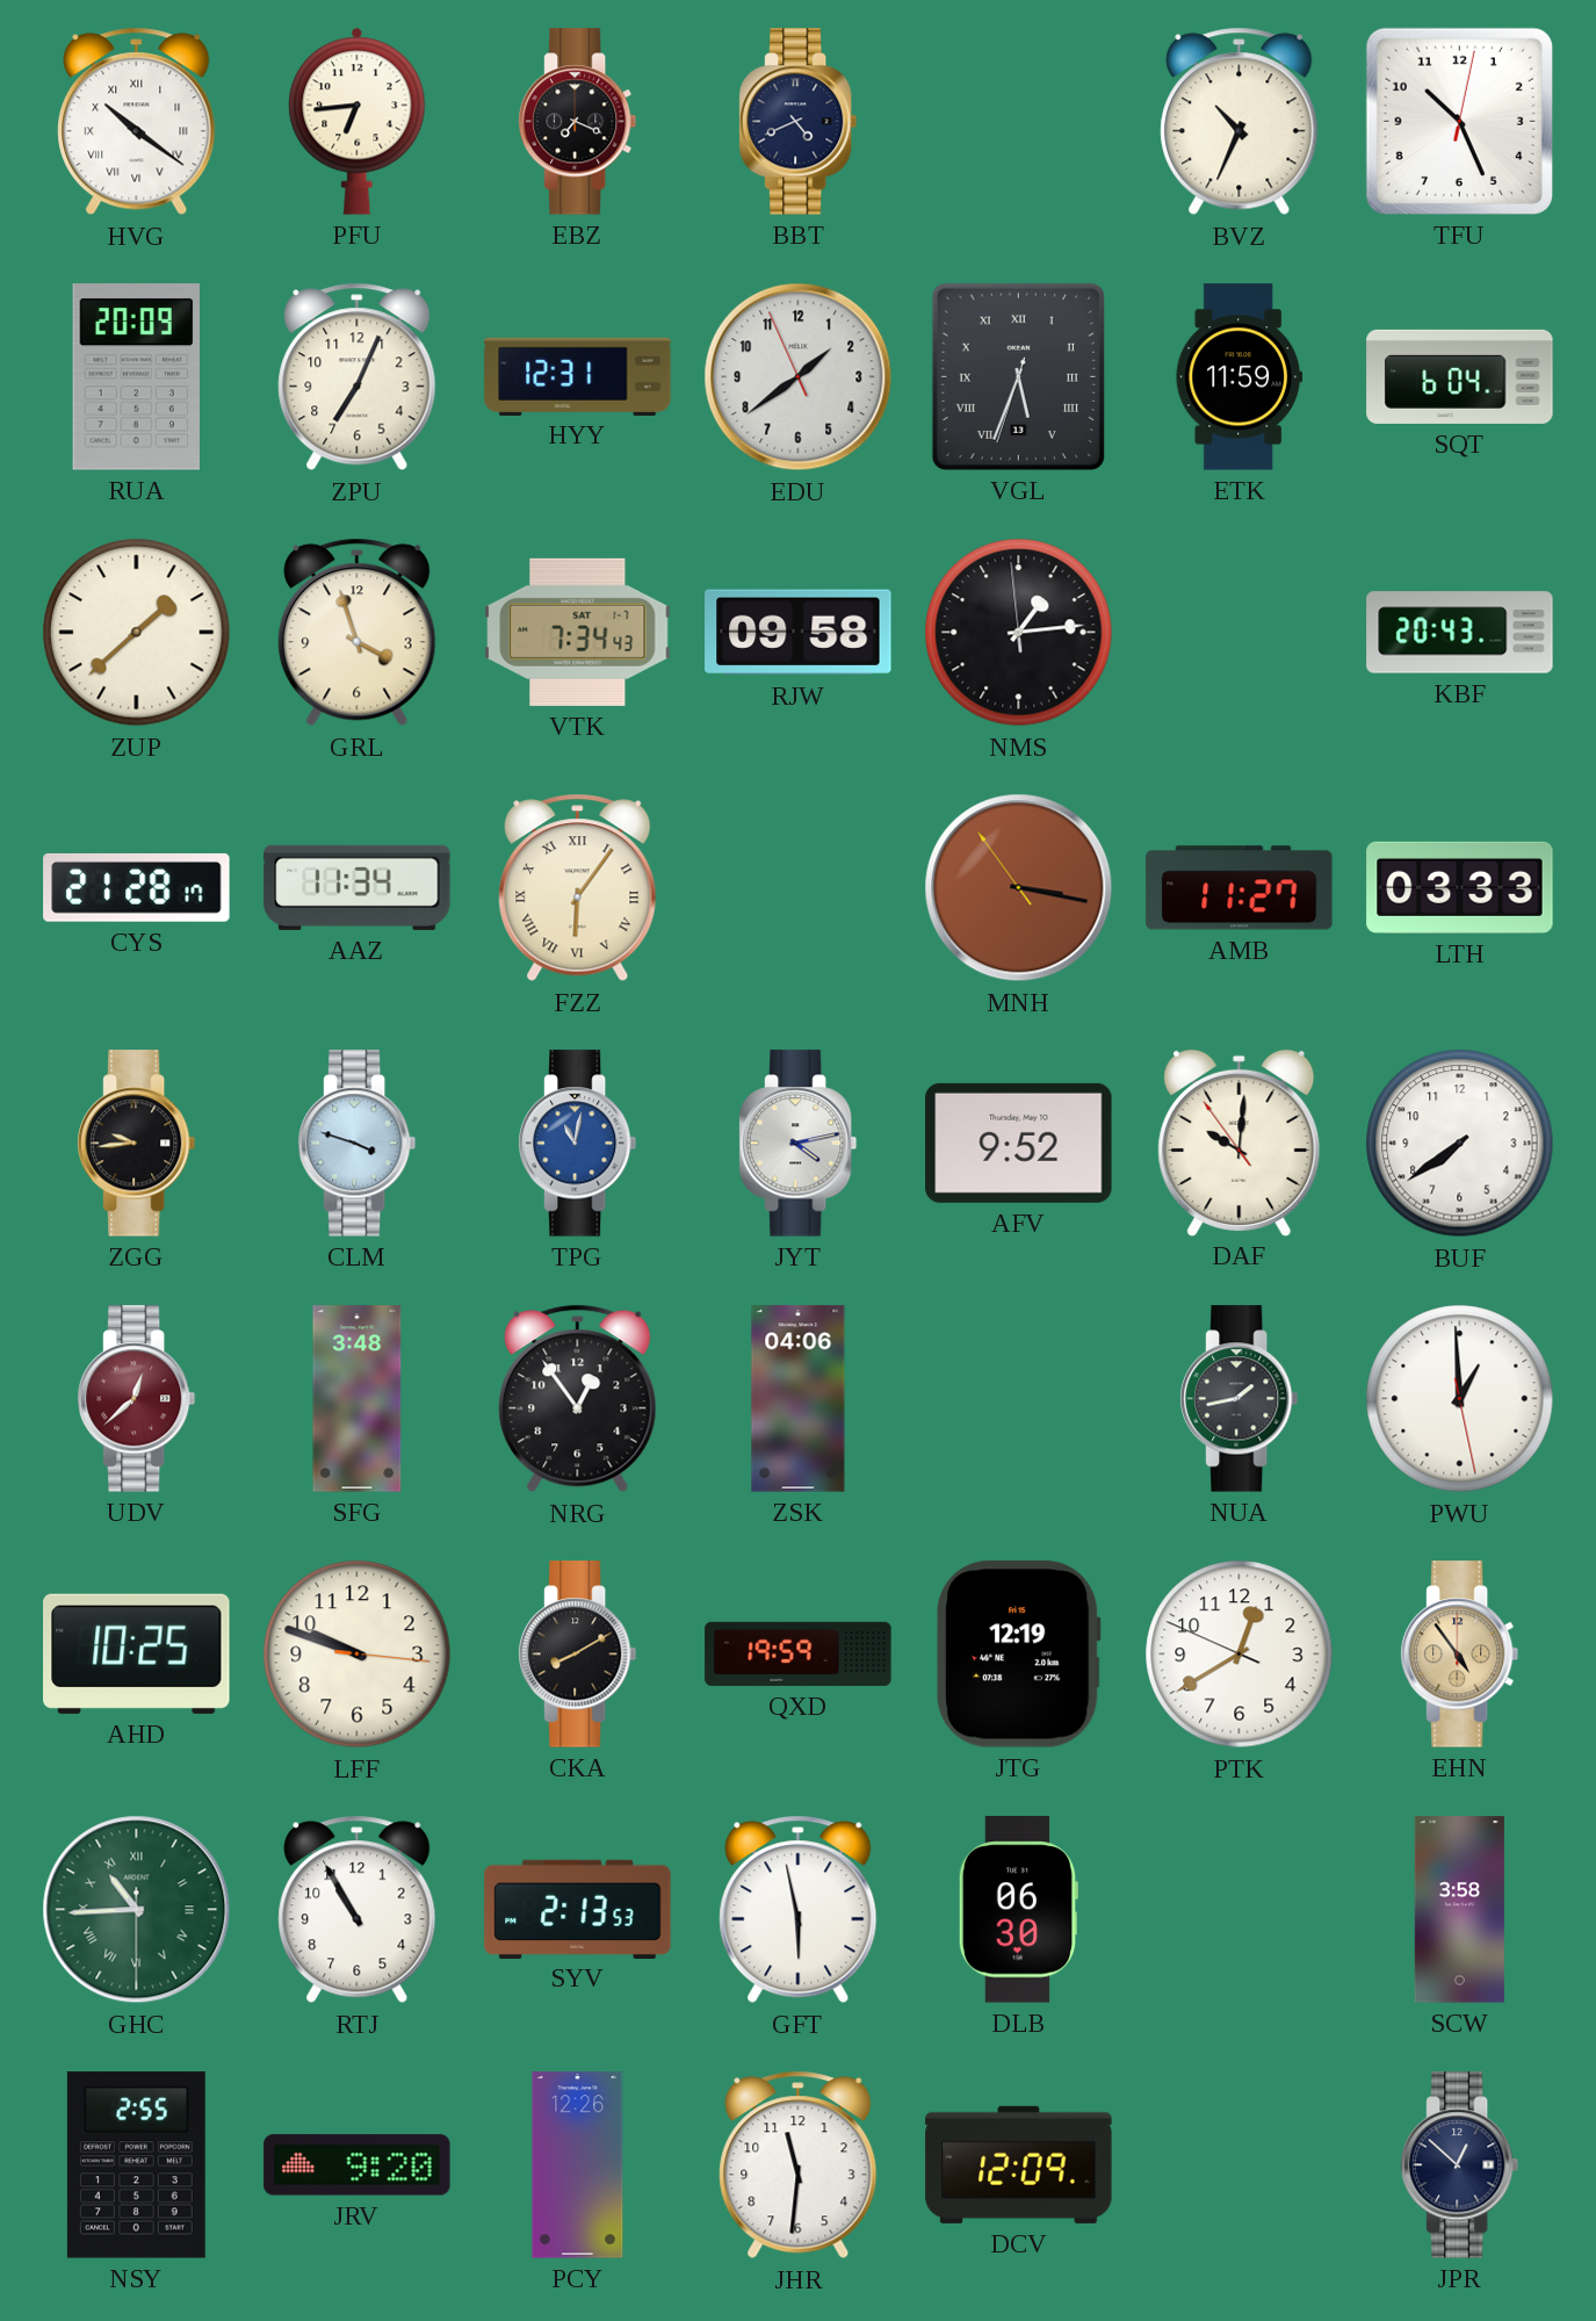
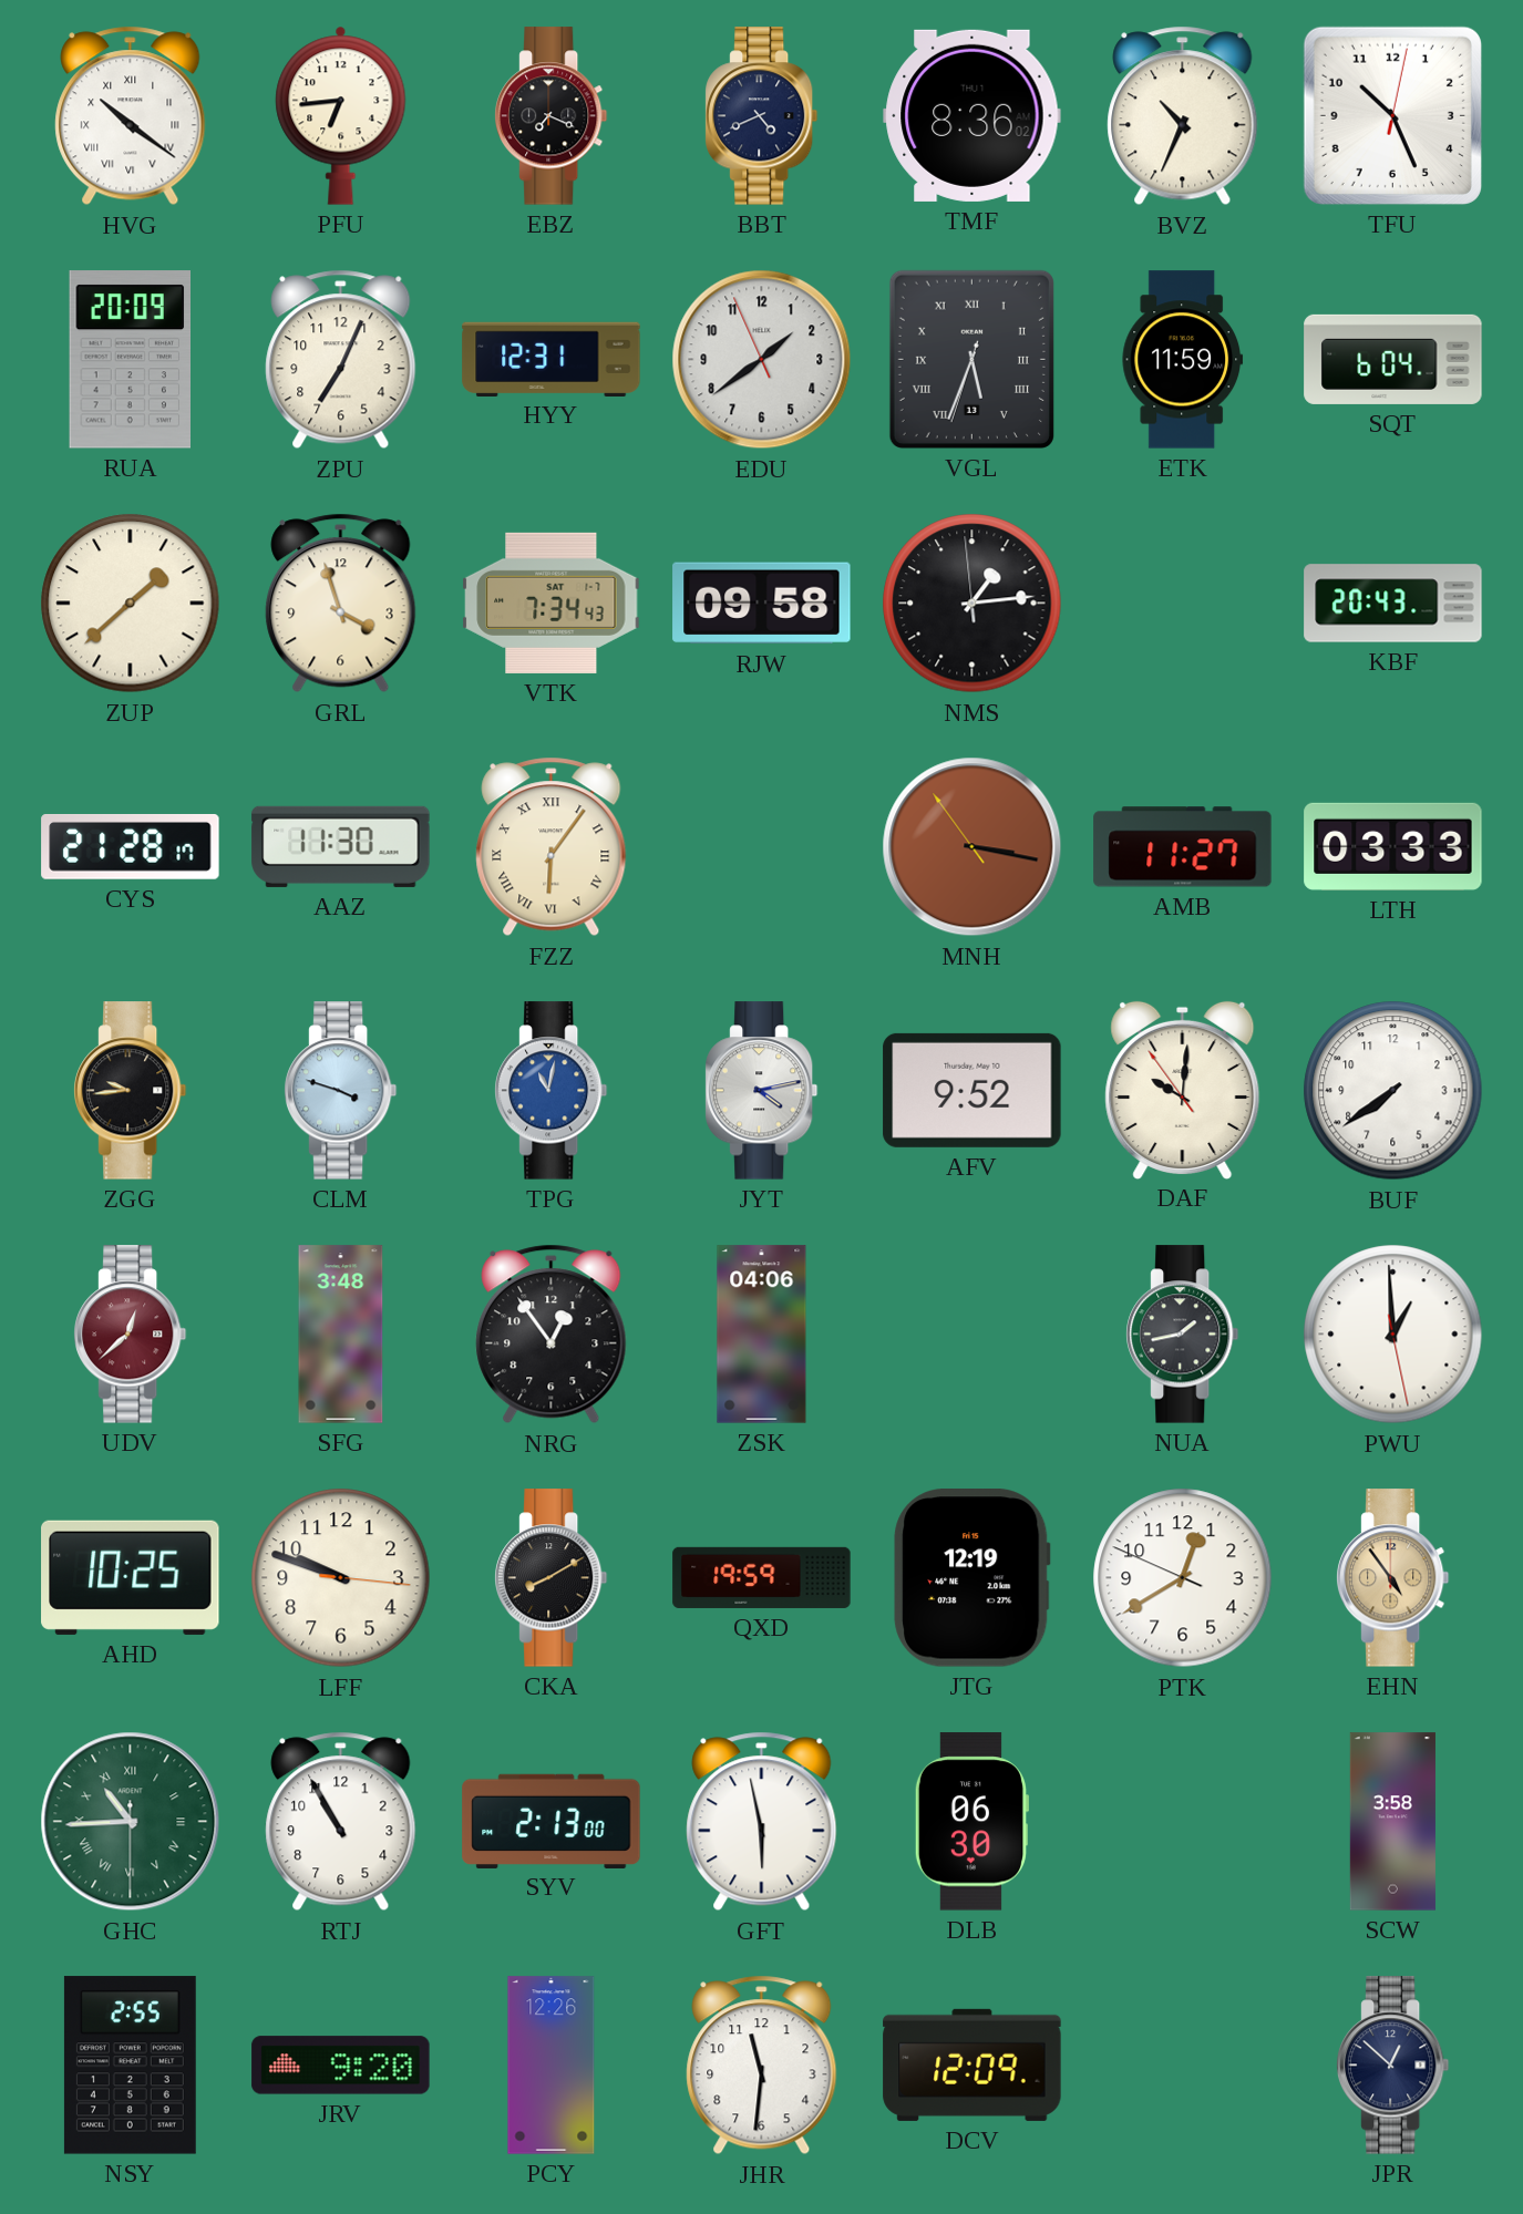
TMF: none -> 8:36 (973, 115)
AAZ: 11:34 -> 11:30 (341, 846)
SYV: 2:13:53 -> 2:13:00 (552, 1821)
